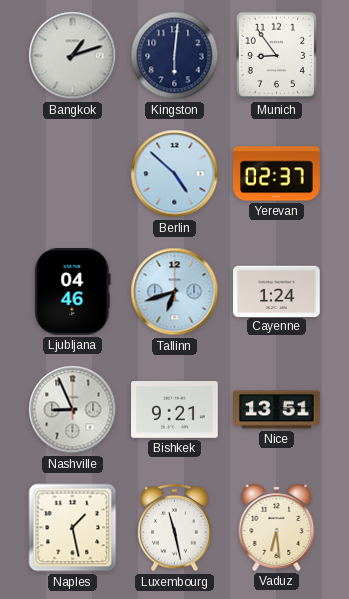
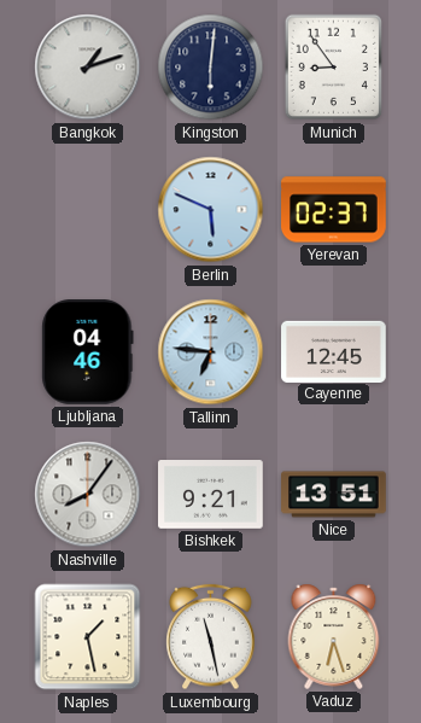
Berlin: 4:52 -> 5:49 (211, 210)
Tallinn: 6:42 -> 6:46 (211, 352)
Cayenne: 1:24 -> 12:45 (334, 351)
Nashville: 8:56 -> 8:06 (88, 495)
Vaduz: 6:29 -> 6:27 (334, 636)
